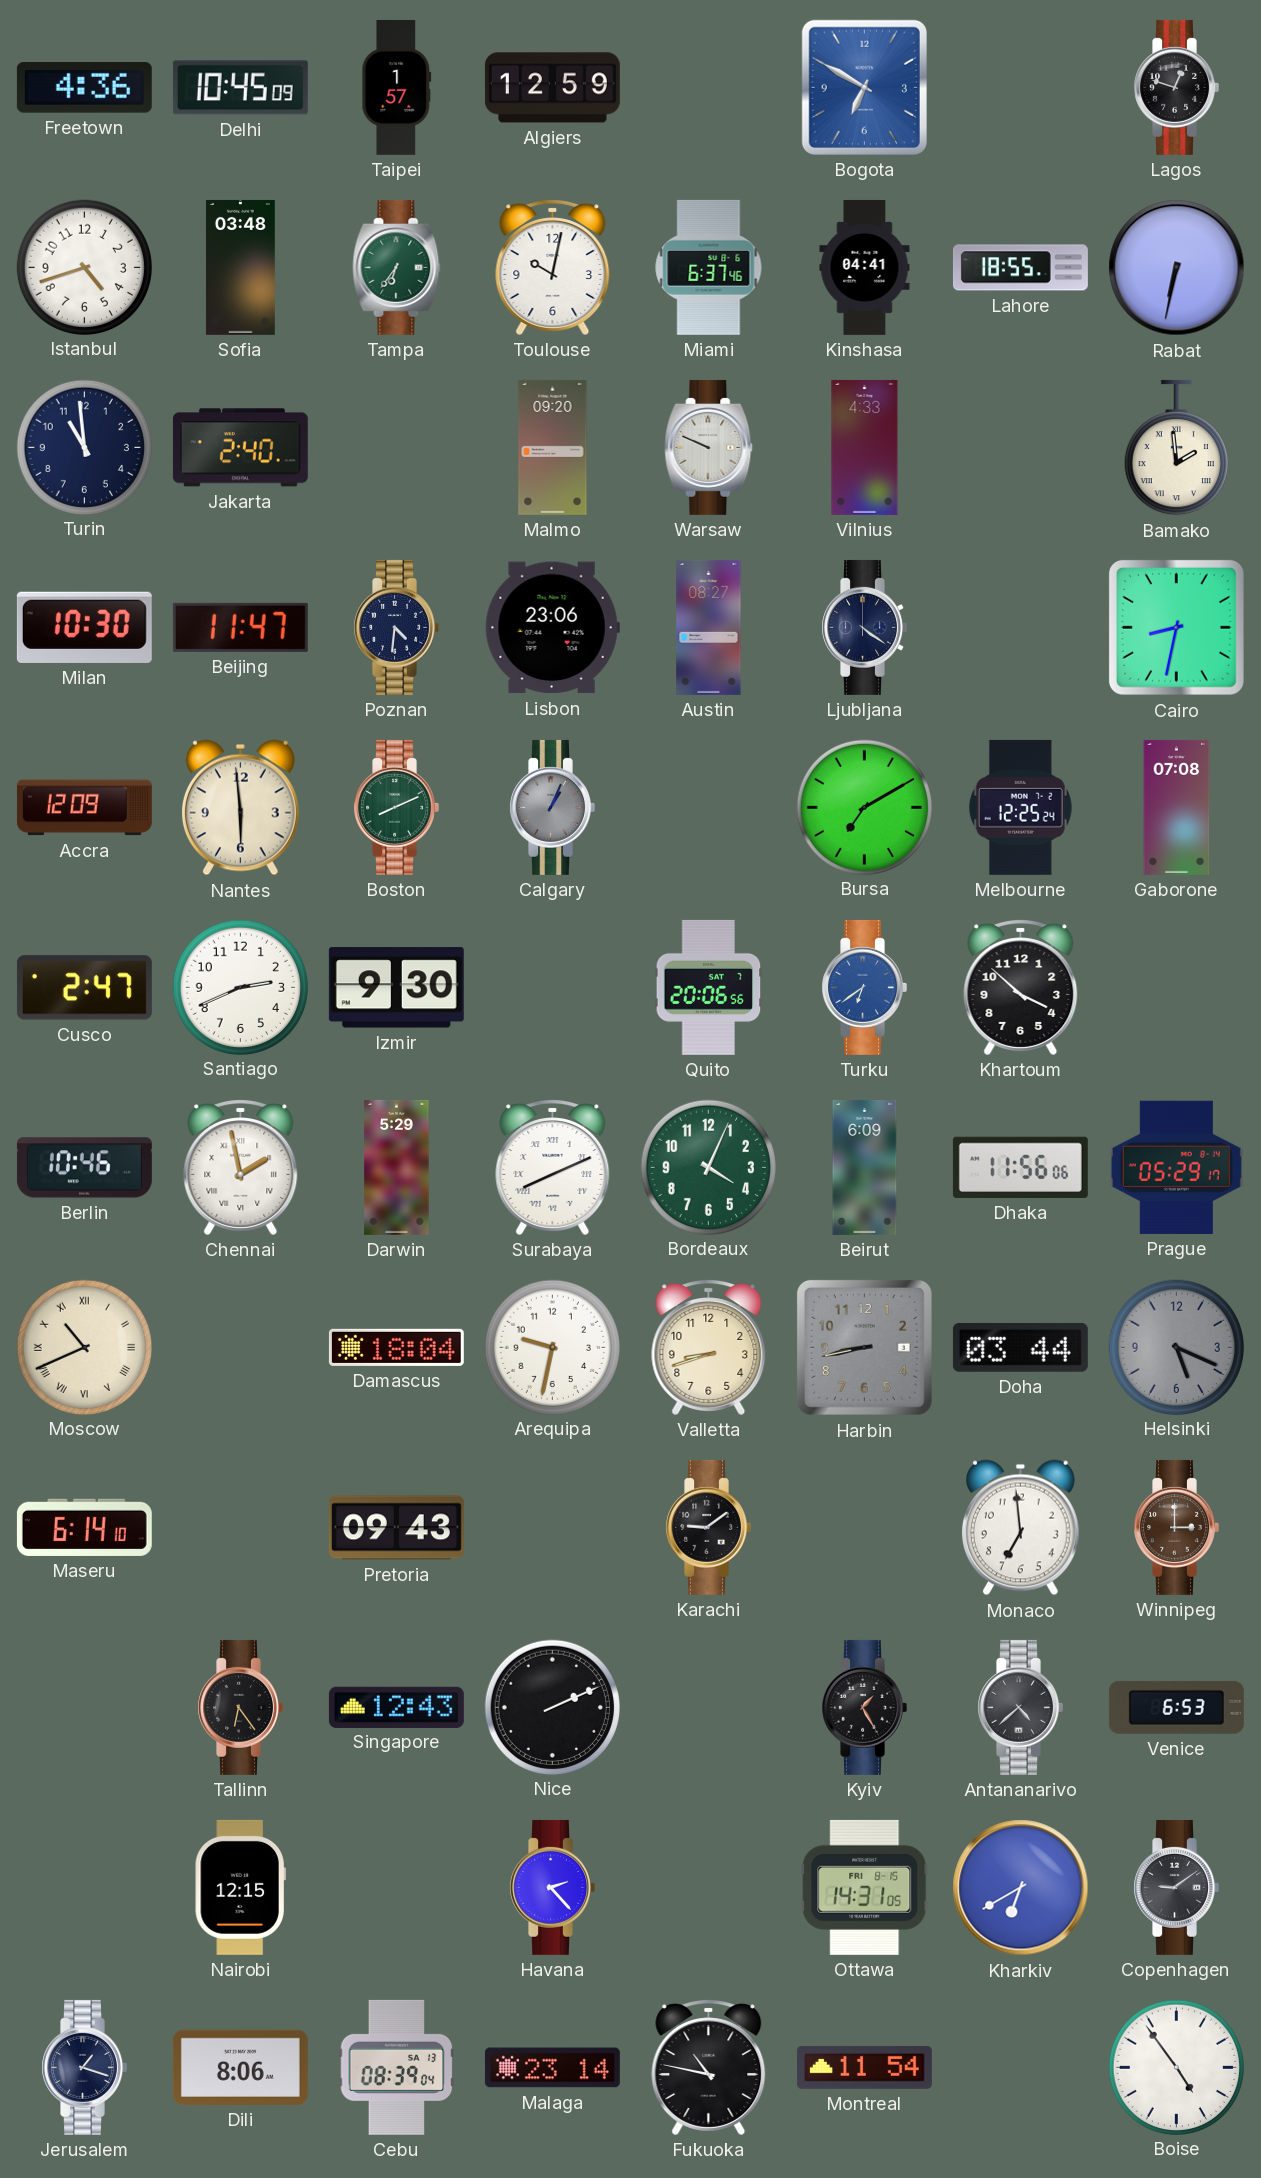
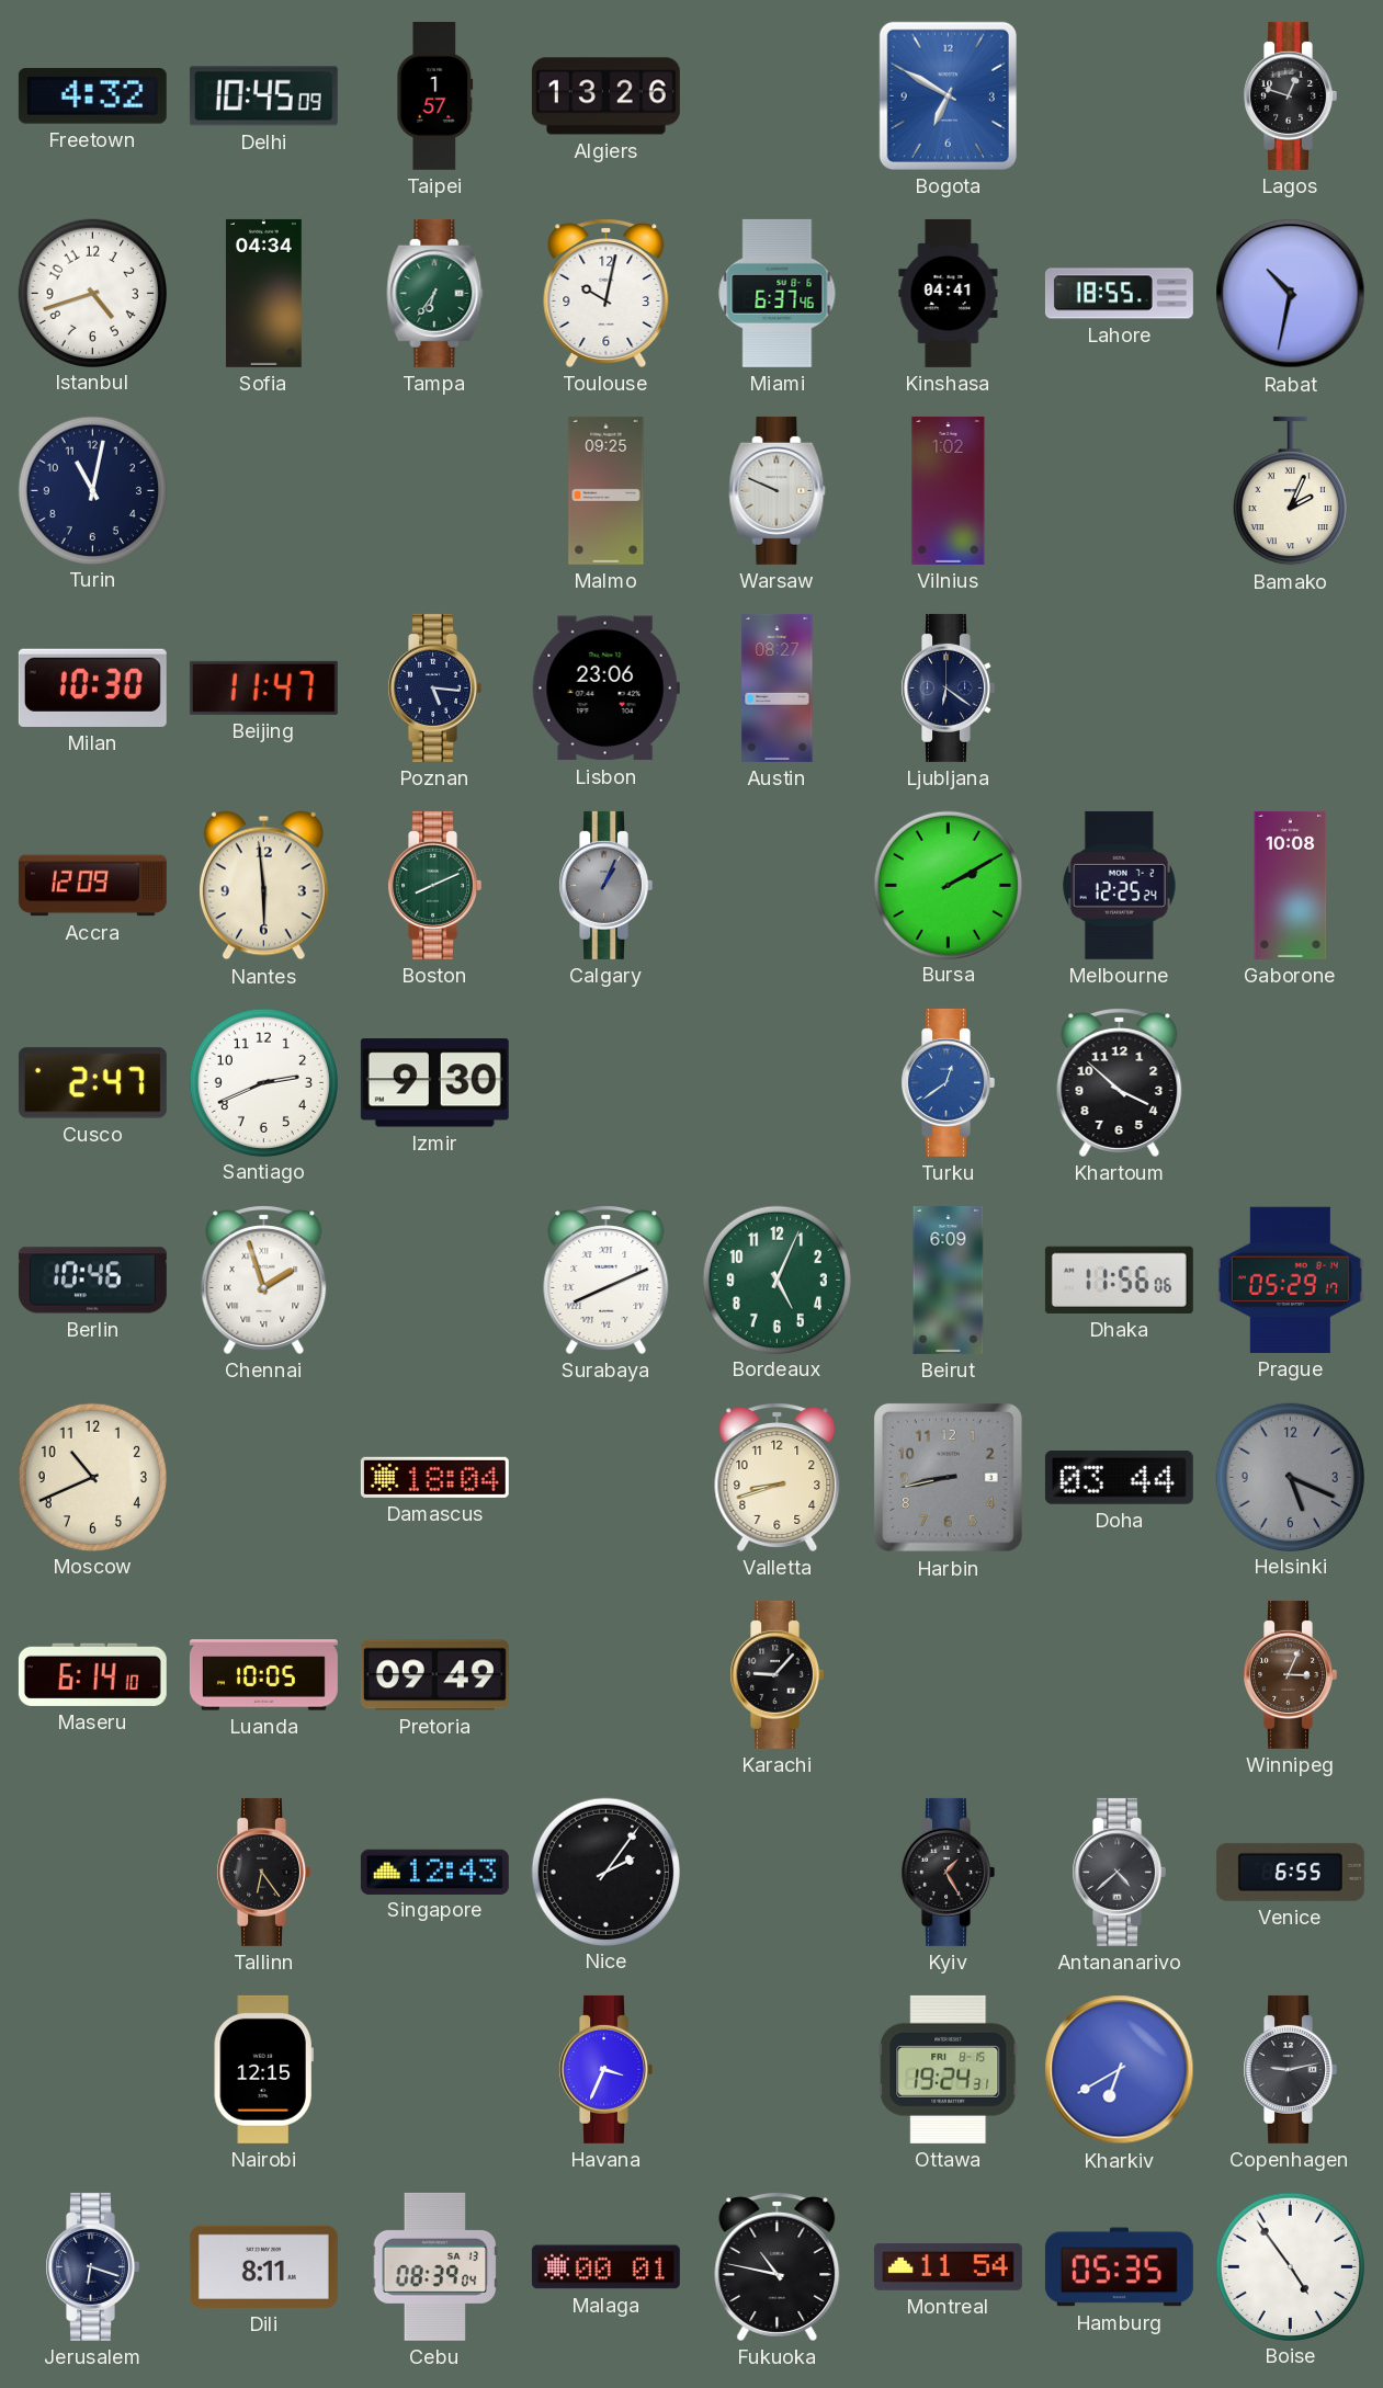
Freetown: 4:36 -> 4:32 (92, 96)
Algiers: 12:59 -> 13:26 (605, 96)
Sofia: 03:48 -> 04:34 (263, 293)
Rabat: 6:32 -> 10:32 (1291, 294)
Turin: 10:59 -> 11:02 (92, 490)
Jakarta: 2:40 -> none (240, 448)
Malmo: 09:20 -> 09:25 (607, 490)
Vilnius: 4:33 -> 1:02 (949, 490)
Bamako: 1:59 -> 2:04 (1290, 491)
Poznan: 4:31 -> 5:16 (434, 687)
Ljubljana: 4:21 -> 6:21 (948, 687)
Cairo: 8:32 -> none (1176, 627)
Bursa: 7:10 -> 2:10 (948, 885)
Gaborone: 07:08 -> 10:08 (1291, 885)
Quito: 20:06 -> none (709, 987)
Turku: 6:39 -> 12:39 (948, 1082)
Chennai: 1:58 -> 1:57 (264, 1280)
Darwin: 5:29 -> none (397, 1167)
Bordeaux: 4:04 -> 5:04 (776, 1280)
Moscow numerals: Roman -> Arabic (92, 1477)
Arequipa: 9:32 -> none (552, 1347)
Luanda: none -> 10:05 (263, 1675)
Pretoria: 09:43 -> 09:49 (434, 1675)
Karachi: 9:09 -> 9:07 (776, 1674)
Monaco: 6:59 -> none (1020, 1528)
Winnipeg: 3:00 -> 3:04 (1290, 1674)
Nice: 2:11 -> 2:06 (605, 1872)
Venice: 6:53 -> 6:55 (1290, 1872)
Havana: 2:23 -> 3:34 (605, 2069)
Ottawa: 14:31 -> 19:24 (949, 2069)
Copenhagen: 9:09 -> 9:13 (1290, 2069)
Jerusalem: 1:18 -> 6:18 (92, 2266)
Dili: 8:06 -> 8:11 (263, 2266)
Malaga: 23:14 -> 00:01 (605, 2267)
Hamburg: none -> 05:35 (1119, 2267)
